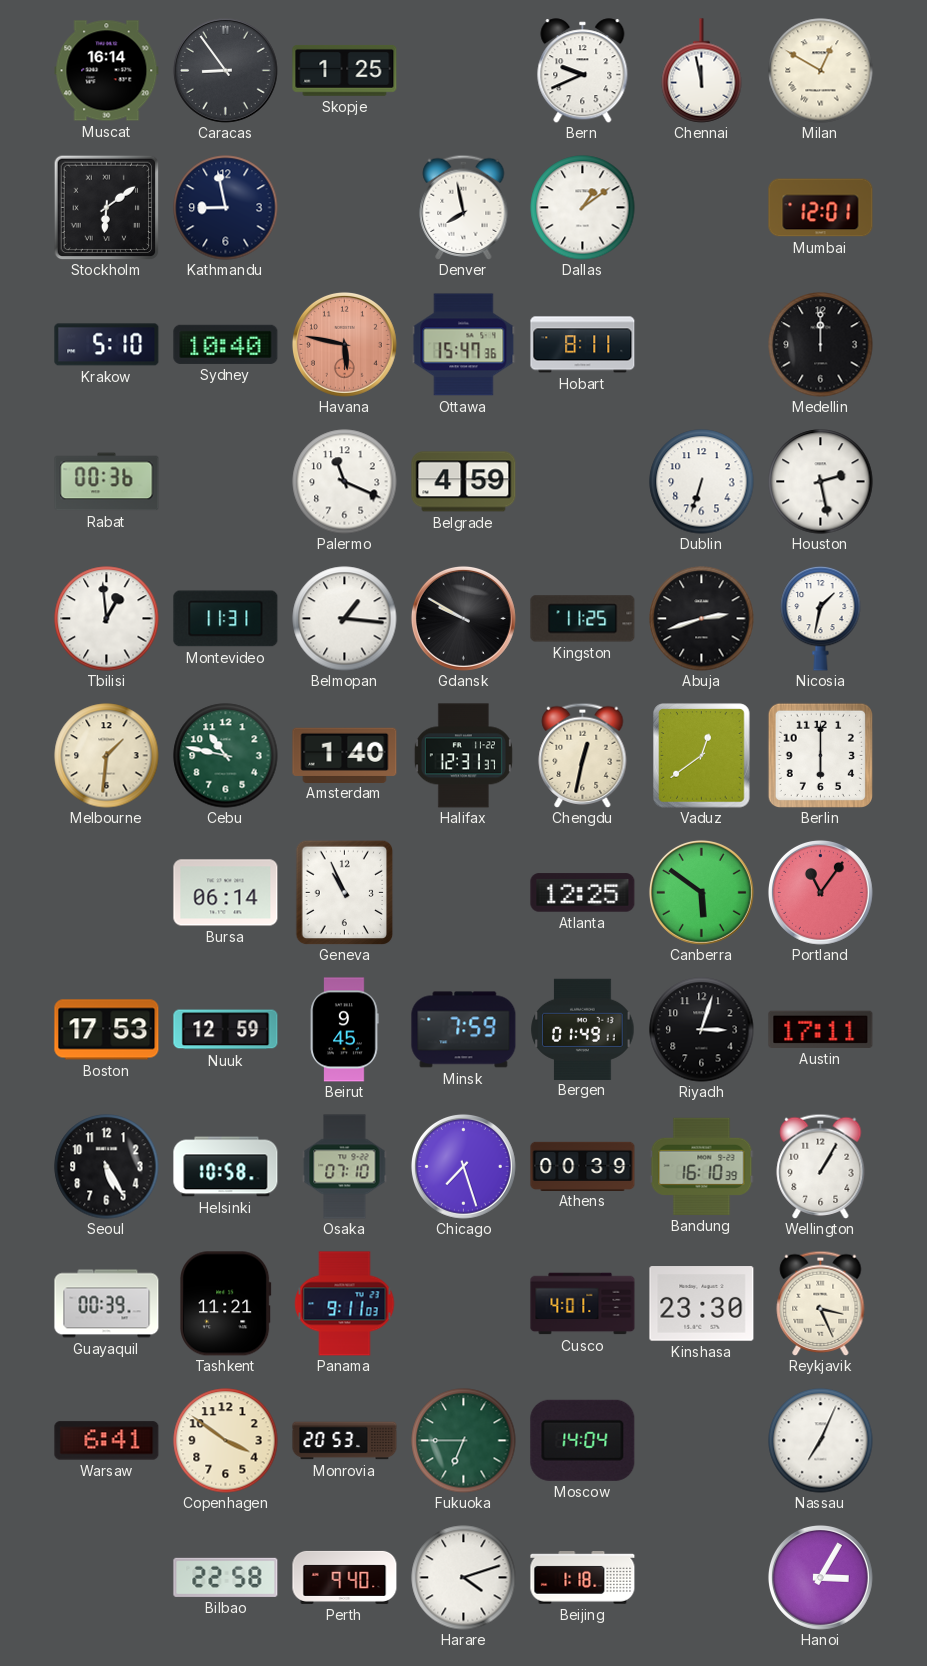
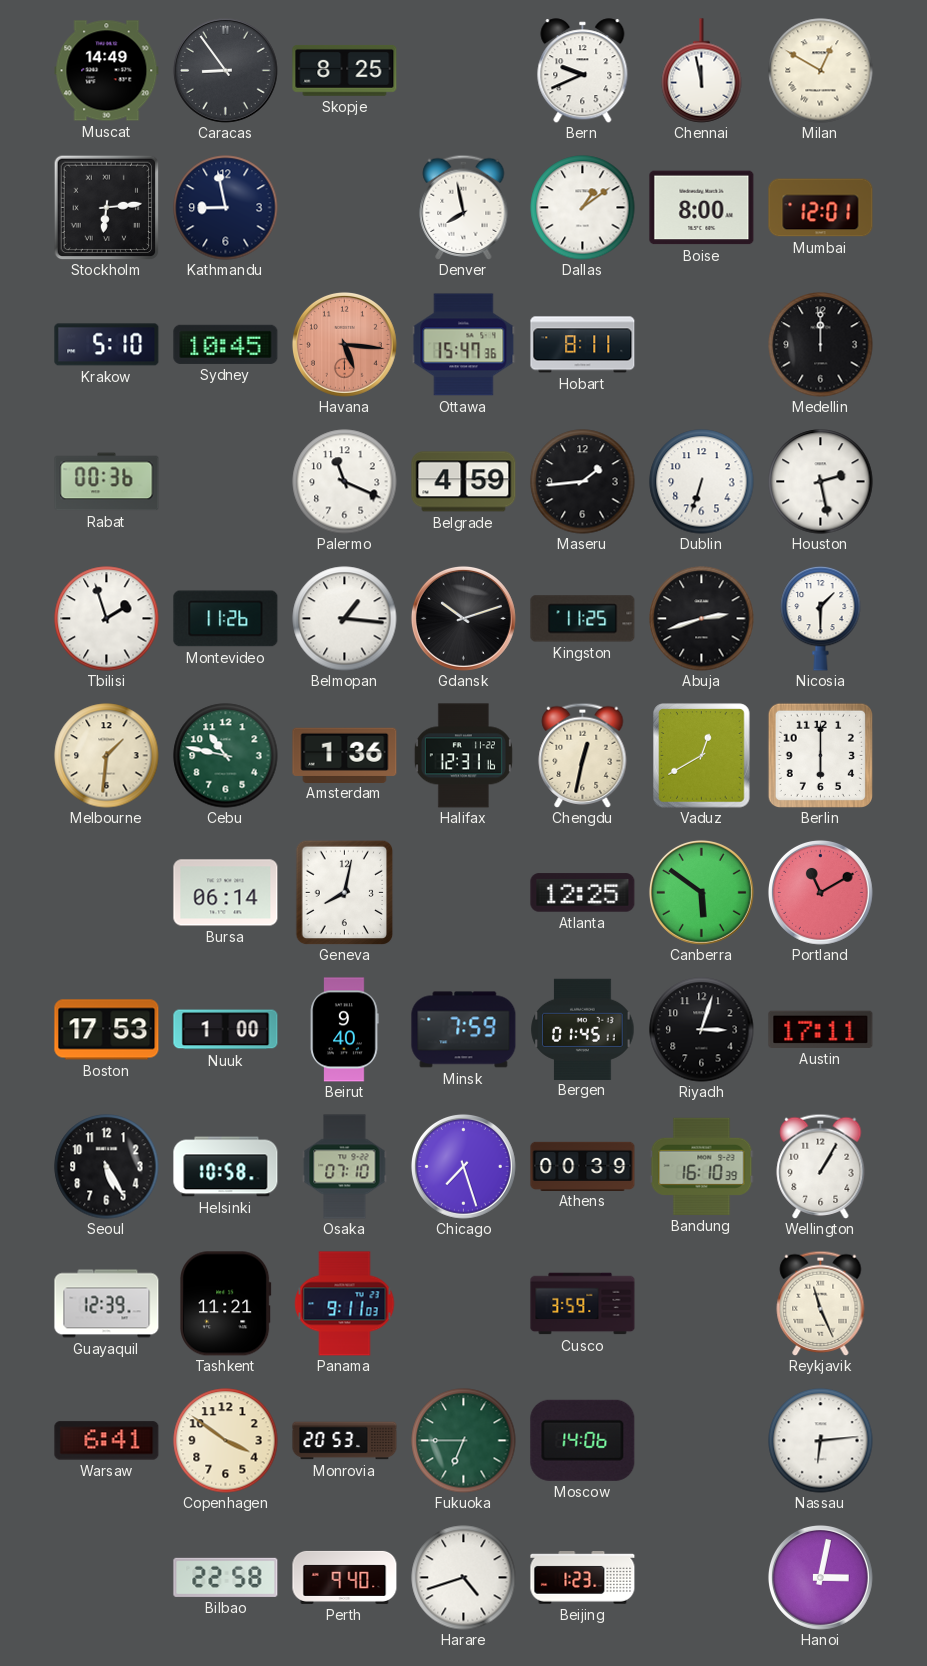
Muscat: 16:14 -> 14:49 (107, 71)
Skopje: 1:25 -> 8:25 (345, 70)
Stockholm: 6:09 -> 6:14 (106, 207)
Boise: none -> 8:00 (702, 208)
Sydney: 10:40 -> 10:45 (226, 344)
Havana: 5:47 -> 5:16 (344, 344)
Maseru: none -> 1:44 (583, 482)
Tbilisi: 12:59 -> 1:57 (107, 619)
Montevideo: 11:31 -> 11:26 (226, 619)
Gdansk: 9:50 -> 10:12 (463, 618)
Nicosia: 1:32 -> 1:30 (821, 618)
Amsterdam: 1:40 -> 1:36 (345, 755)
Halifax: 12:31:37 -> 12:31:16 (463, 756)
Vaduz: 12:39 -> 12:40 (702, 756)
Geneva: 10:56 -> 8:02 (345, 892)
Portland: 11:06 -> 11:10 (820, 892)
Nuuk: 12:59 -> 1:00 (226, 1030)
Beirut: 9:45 -> 9:40 (344, 1030)
Bergen: 01:49 -> 01:45 (583, 1029)
Guayaquil: 00:39 -> 12:39 (107, 1304)
Cusco: 4:01 -> 3:59 (583, 1304)
Kinshasa: 23:30 -> none (702, 1304)
Reykjavik: 3:26 -> 11:26 (821, 1303)
Moscow: 14:04 -> 14:06 (583, 1440)
Nassau: 7:04 -> 6:14 (821, 1441)
Harare: 4:12 -> 4:42 (464, 1578)
Beijing: 1:18 -> 1:23 (583, 1578)
Hanoi: 3:05 -> 3:02 (820, 1577)
